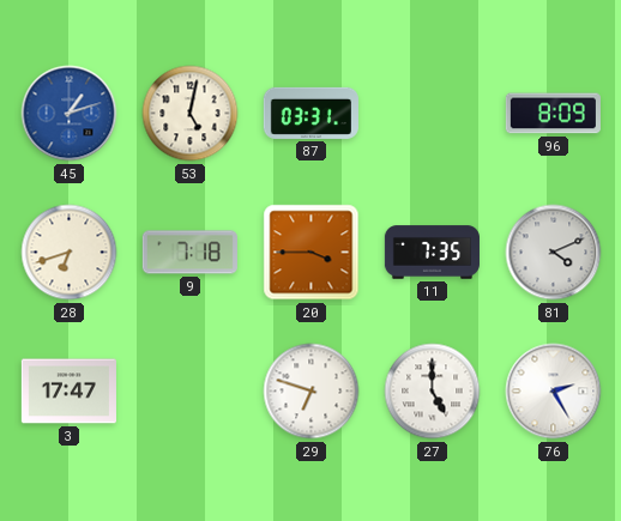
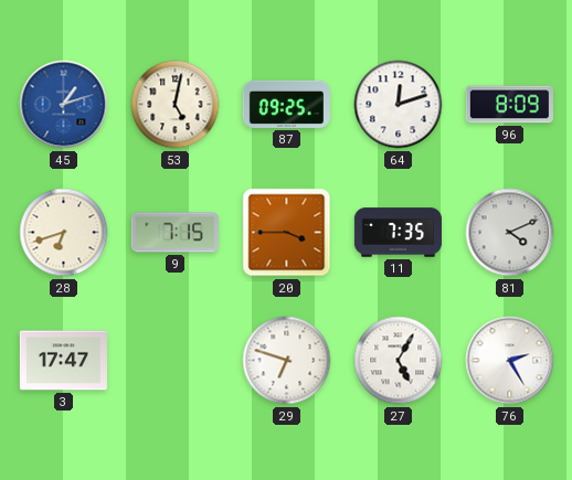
87: 03:31 -> 09:25 (286, 104)
64: none -> 12:12 (399, 105)
9: 7:18 -> 7:15 (174, 233)
27: 5:00 -> 5:05 (399, 361)
